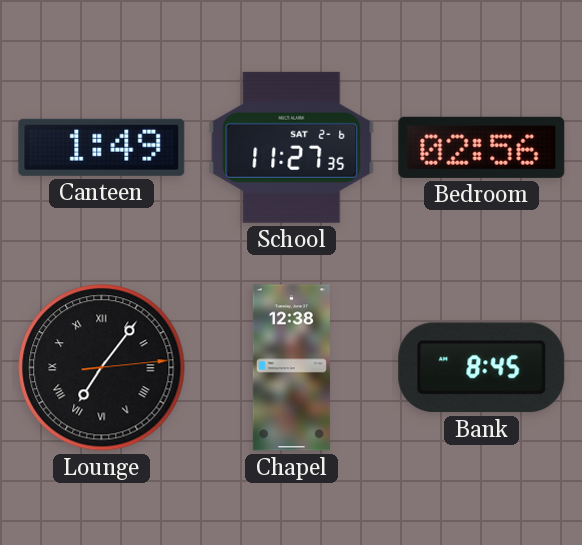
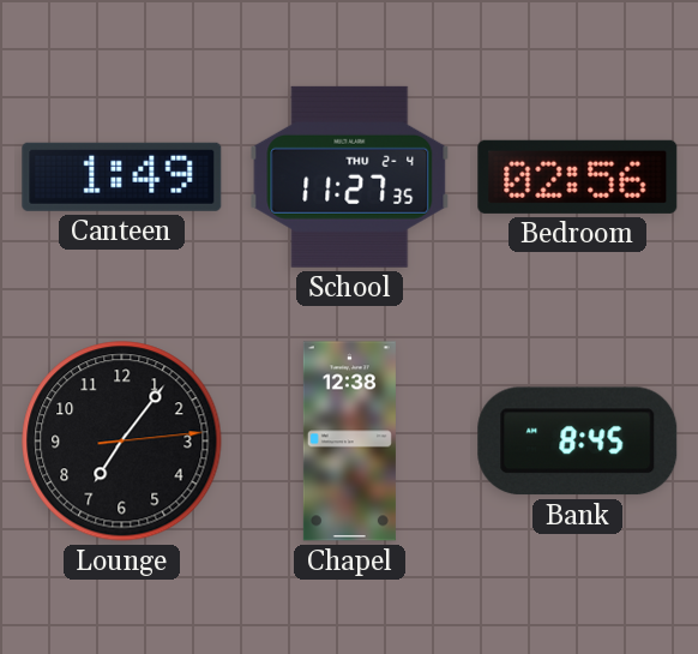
School date: SAT 2-6 -> THU 2-4 (350, 176)
Lounge numerals: Roman -> Arabic (122, 442)
